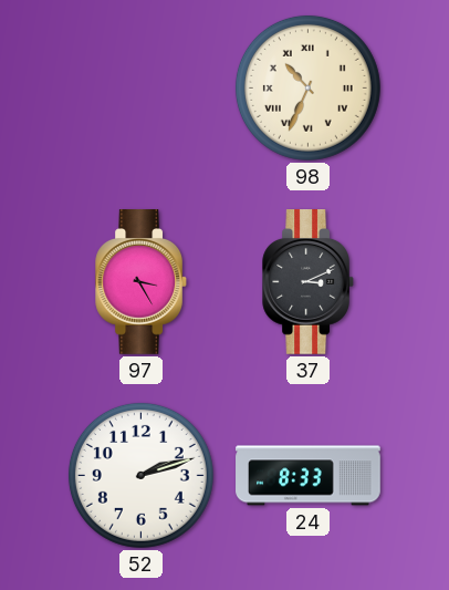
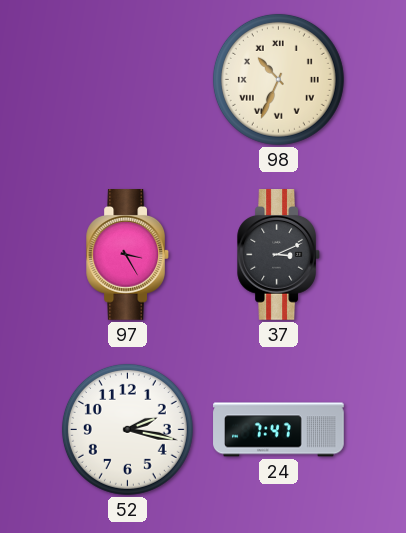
52: 2:12 -> 2:17 (127, 429)
24: 8:33 -> 7:47 (279, 430)
